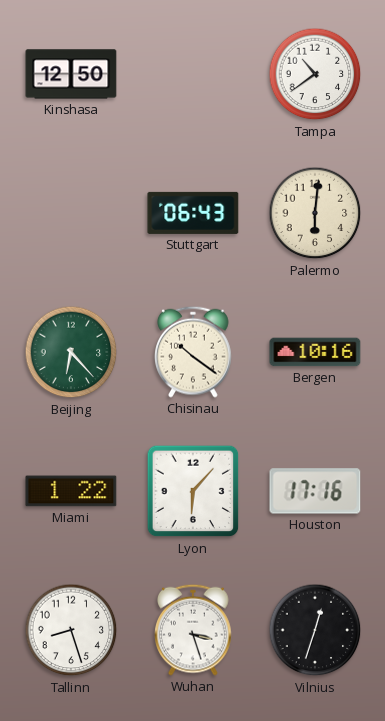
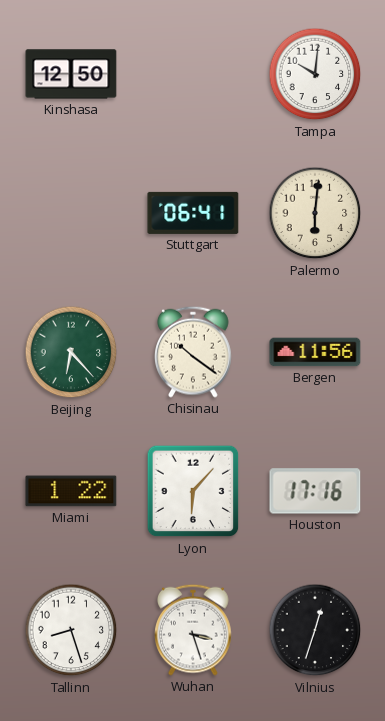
Tampa: 10:39 -> 10:01 (315, 74)
Stuttgart: 06:43 -> 06:41 (193, 213)
Bergen: 10:16 -> 11:56 (315, 352)
